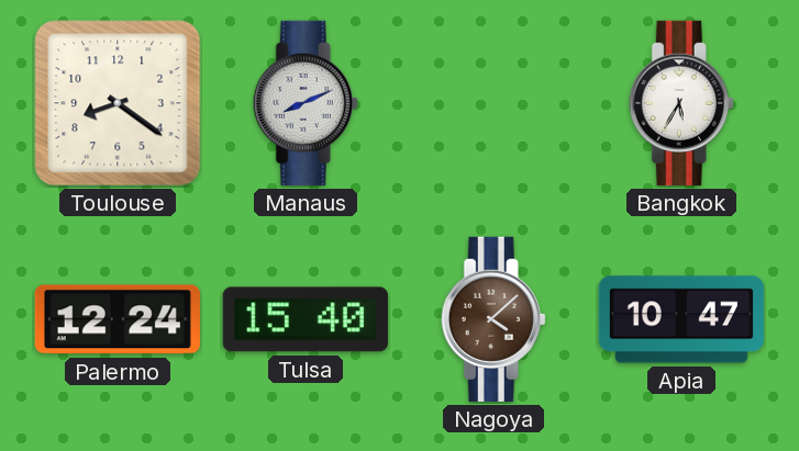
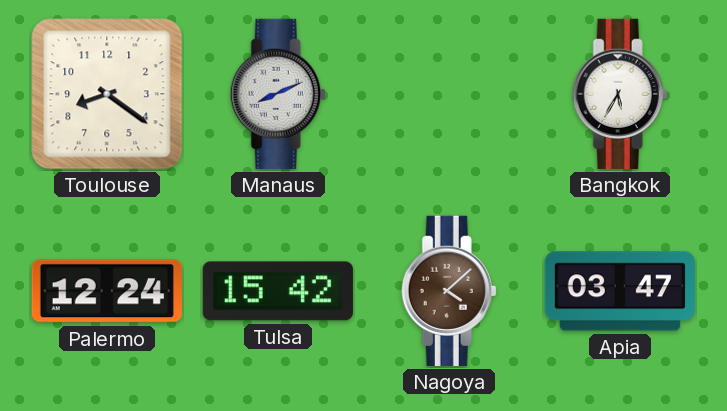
Tulsa: 15:40 -> 15:42 (278, 291)
Apia: 10:47 -> 03:47 (620, 291)
